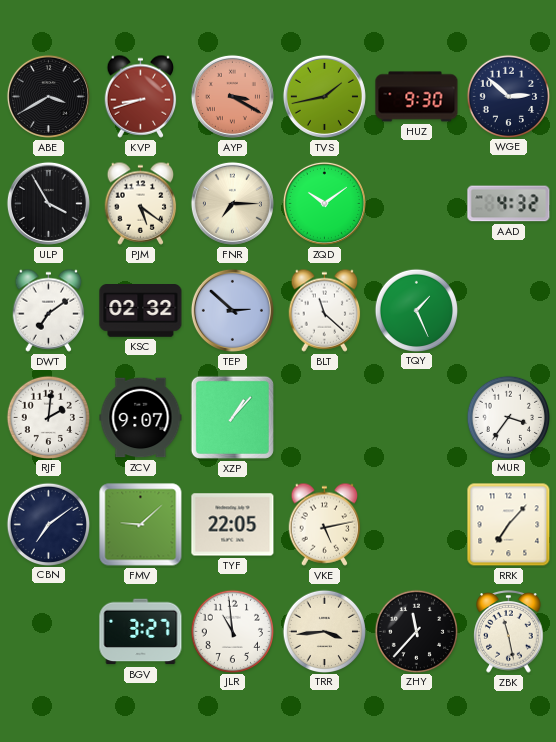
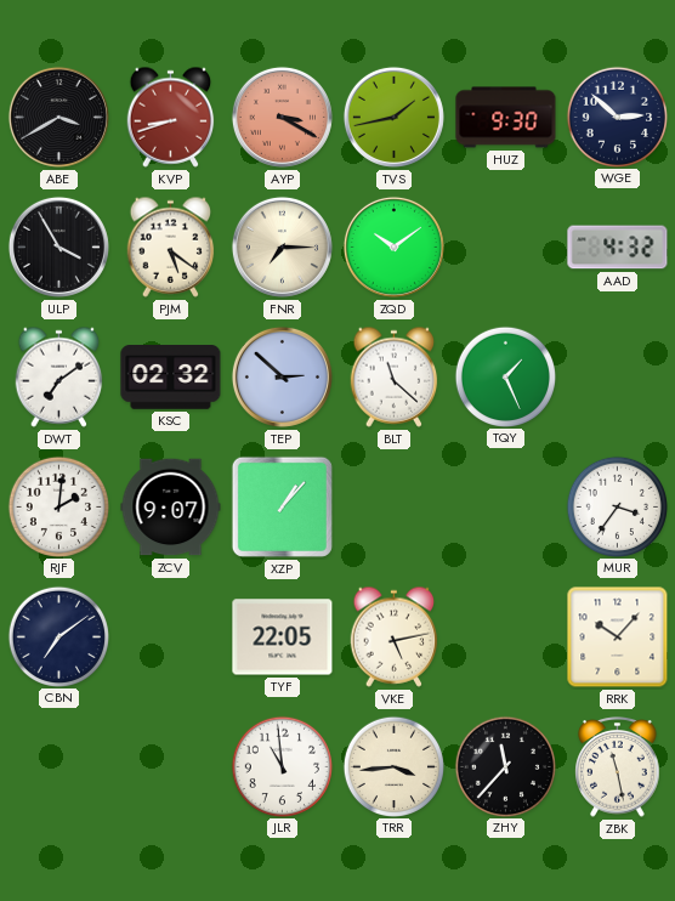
FMV: 9:08 -> none (141, 525)
RRK: 7:07 -> 10:07 (618, 637)
BGV: 3:27 -> none (141, 632)
